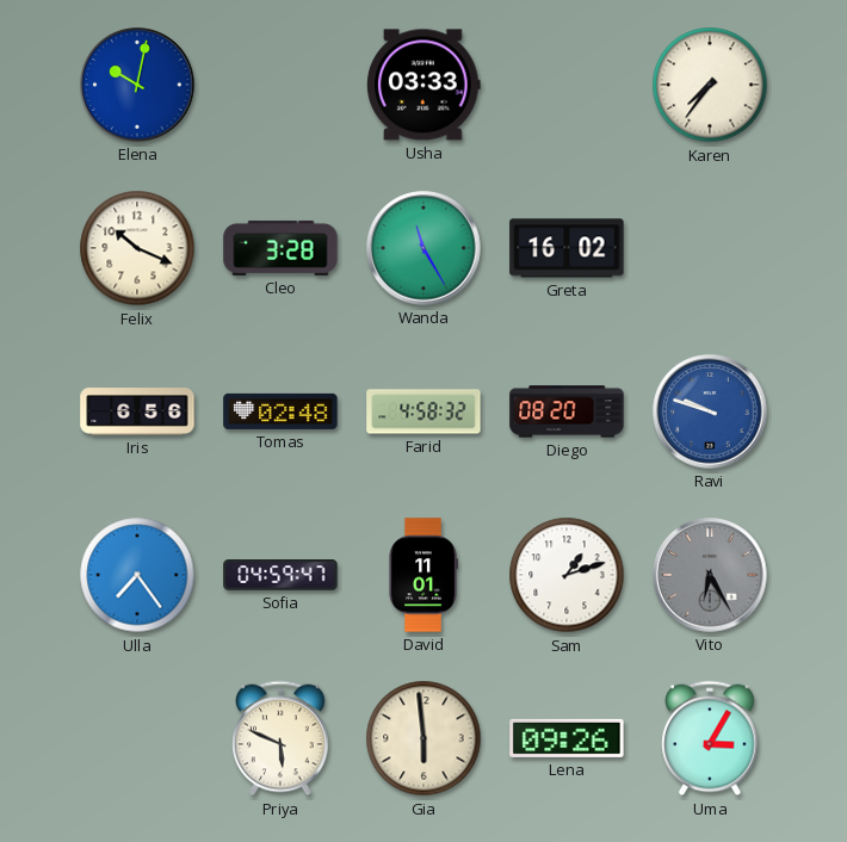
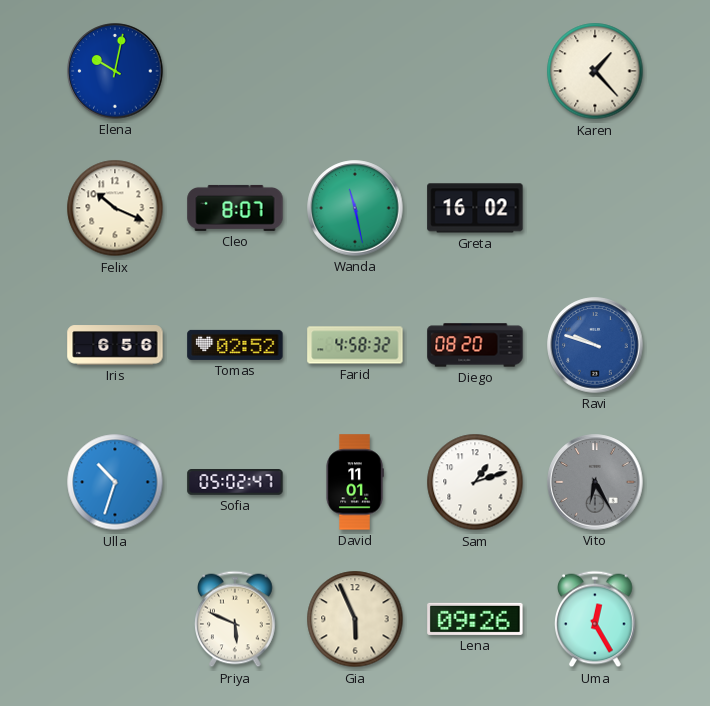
Usha: 03:33 -> none (425, 85)
Karen: 7:36 -> 1:23 (595, 71)
Cleo: 3:28 -> 8:07 (235, 208)
Wanda: 11:25 -> 11:28 (355, 208)
Tomas: 02:48 -> 02:52 (235, 345)
Ulla: 7:24 -> 10:33 (115, 482)
Sofia: 04:59 -> 05:02 (235, 482)
Gia: 5:59 -> 5:56 (355, 619)
Uma: 3:05 -> 12:25 (596, 619)
